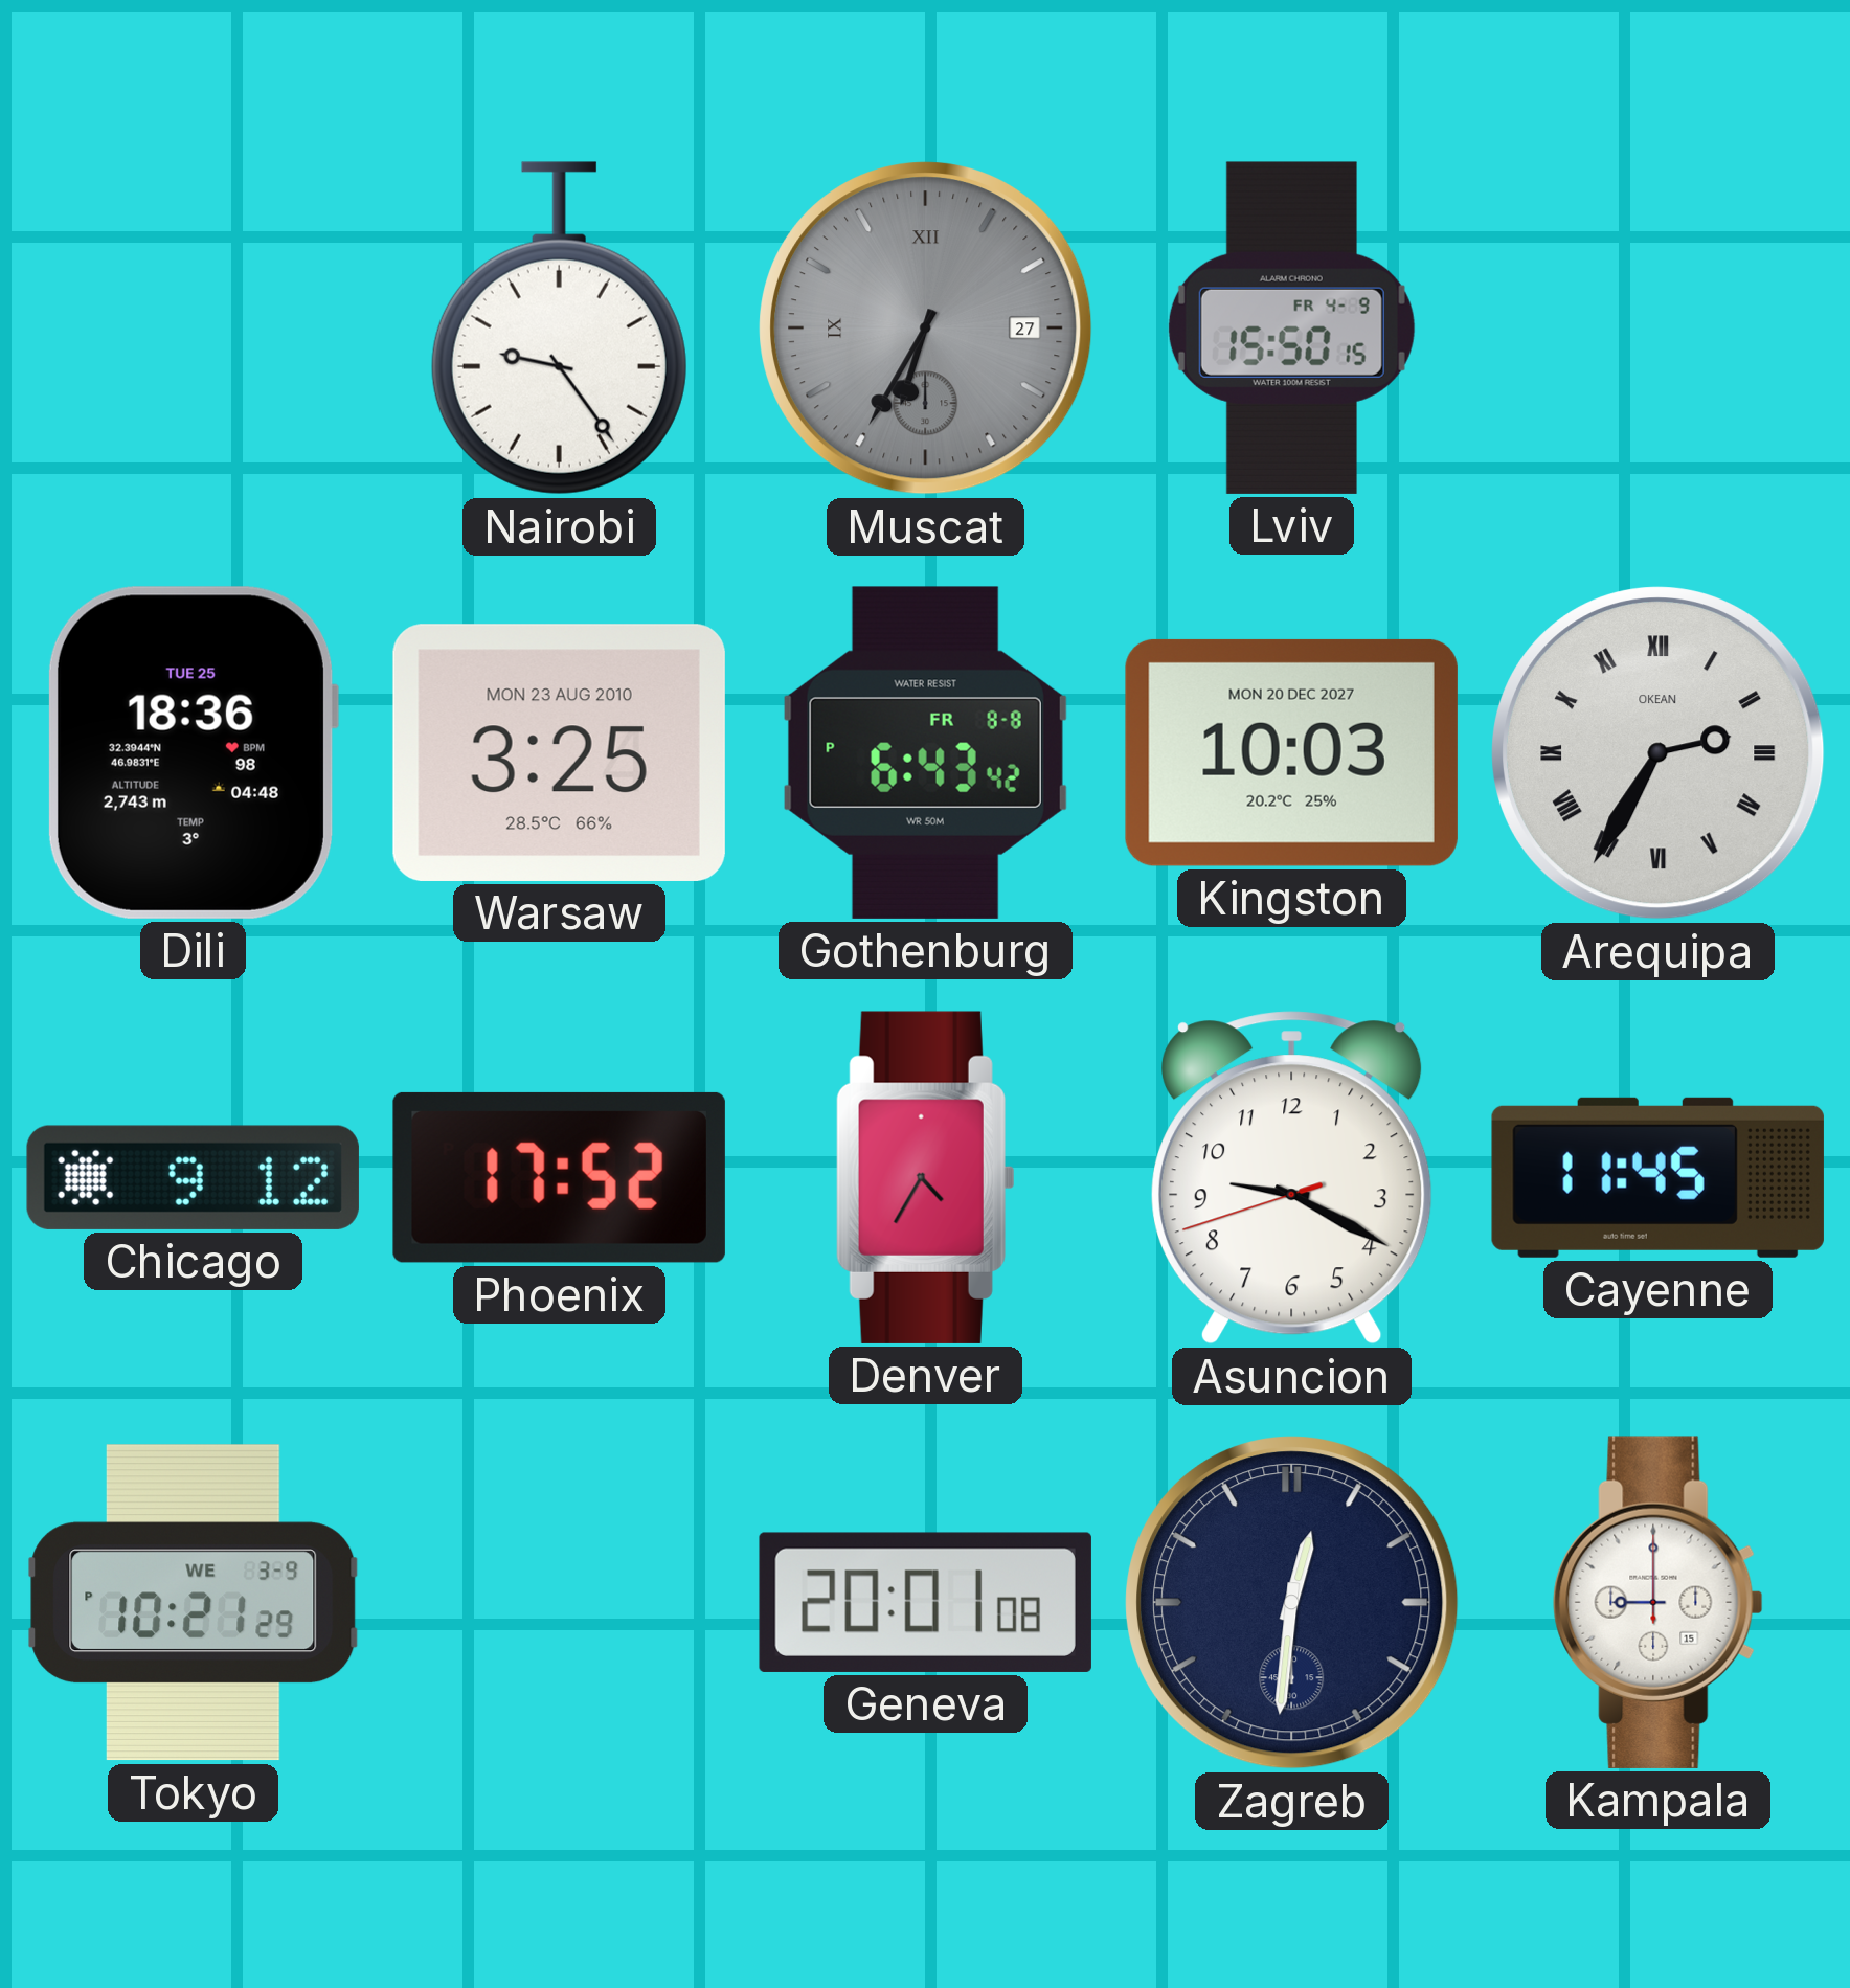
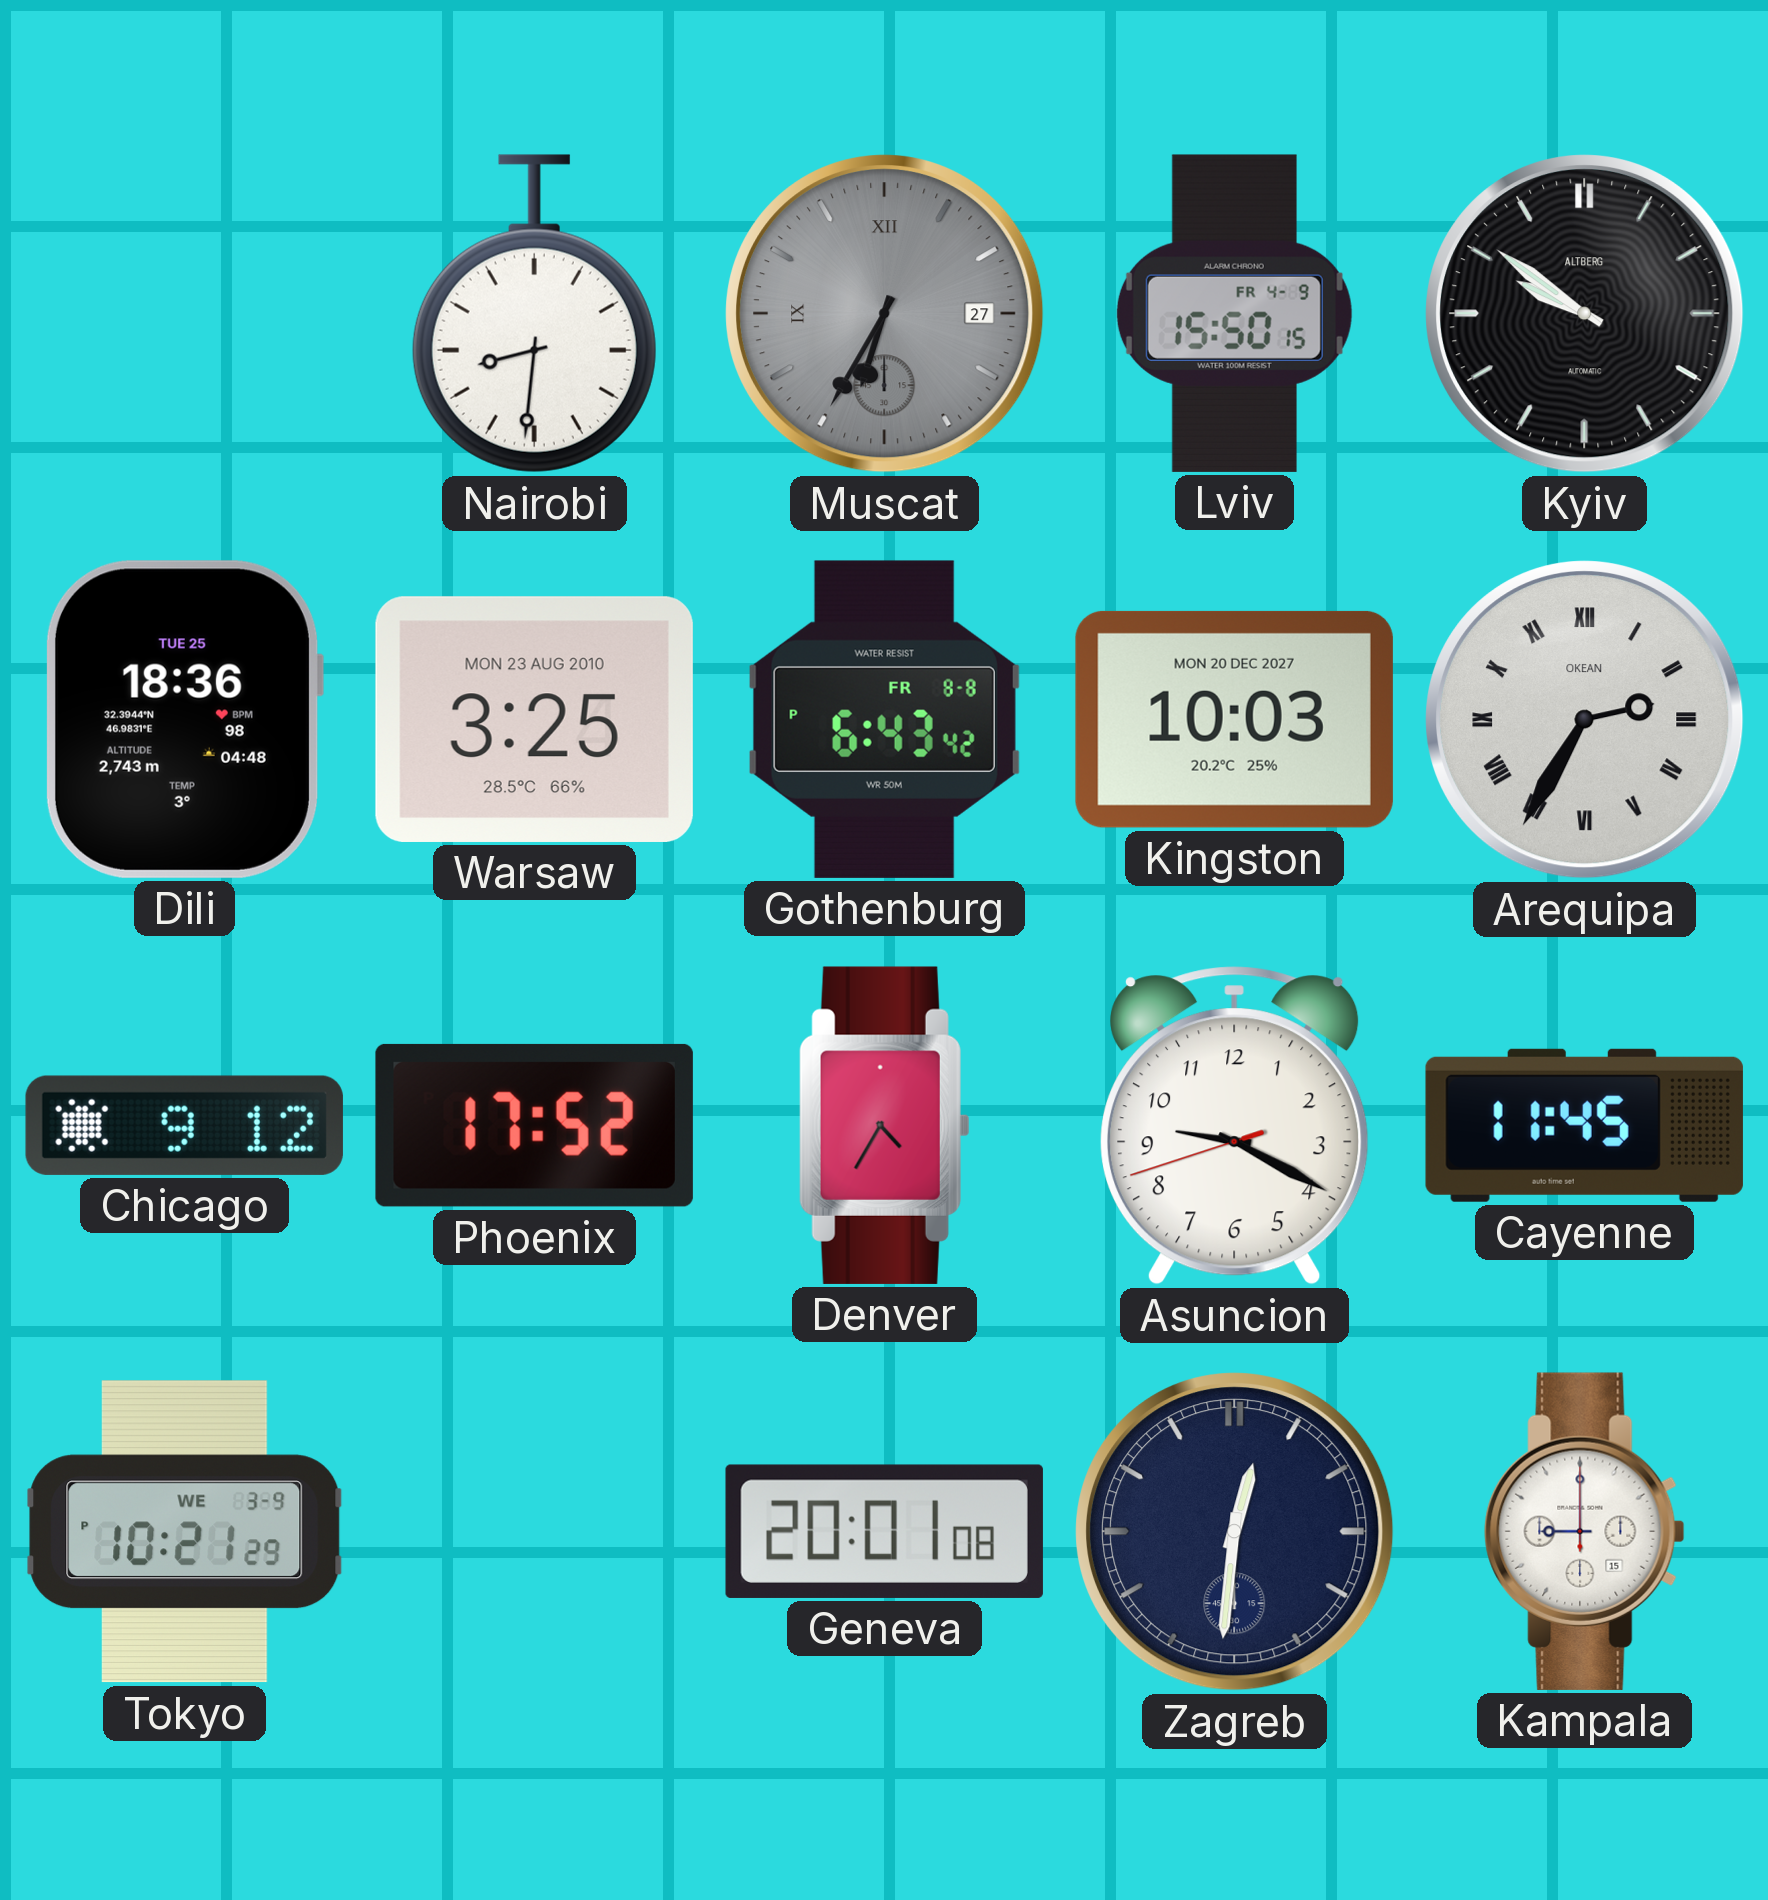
Nairobi: 9:24 -> 8:31 (534, 314)
Kyiv: none -> 9:51 (1585, 314)
